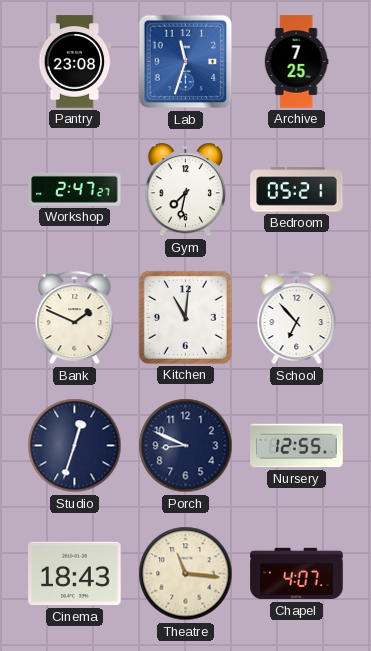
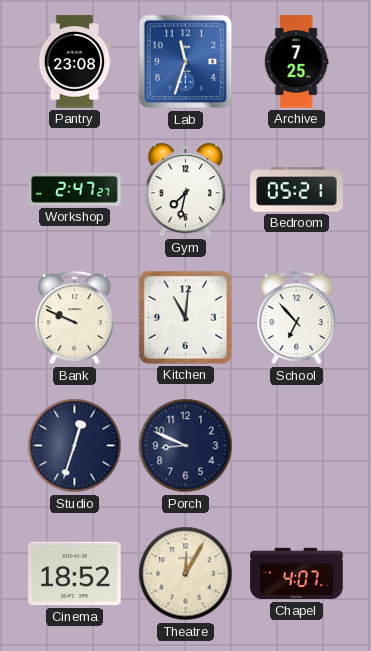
Bank: 1:49 -> 9:49 (75, 318)
Nursery: 12:55 -> none (297, 446)
Cinema: 18:43 -> 18:52 (75, 574)
Theatre: 11:16 -> 12:05 (186, 574)
